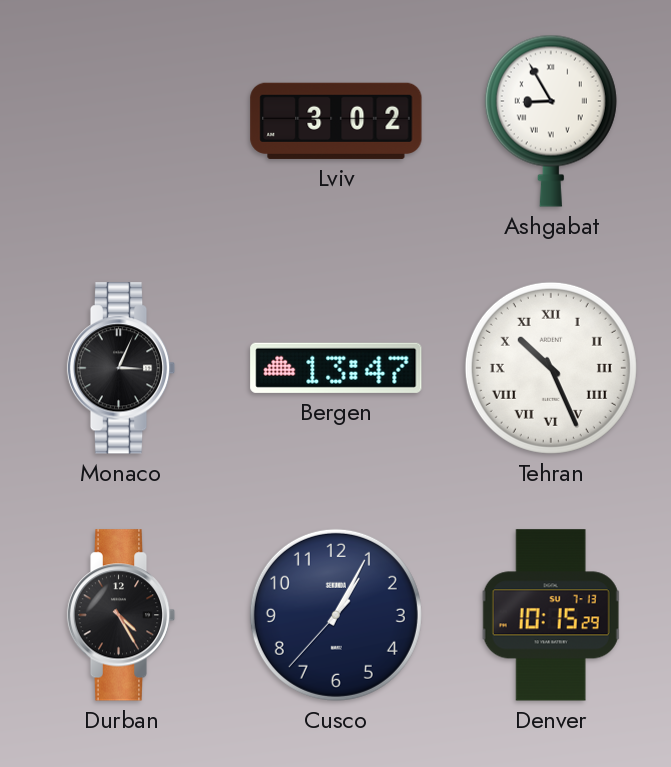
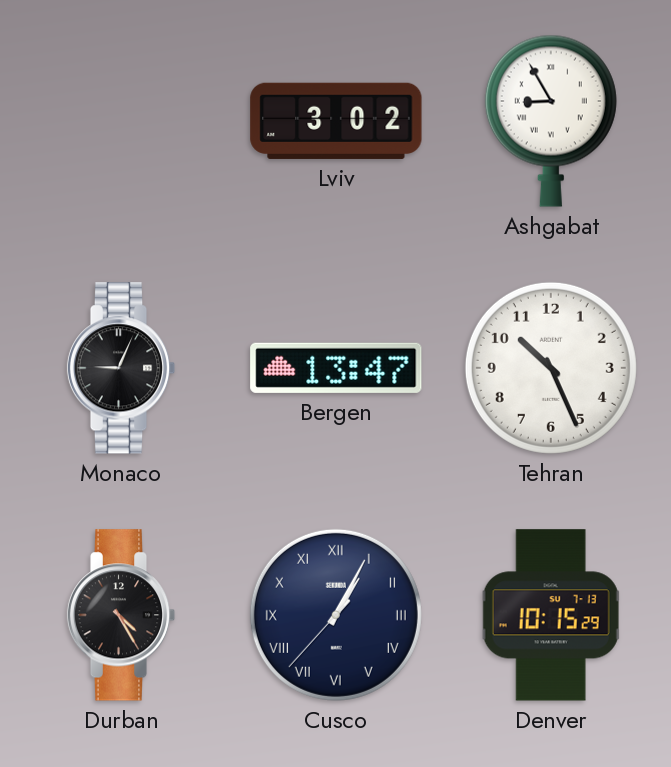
Monaco: 3:04 -> 9:04 (121, 368)
Tehran numerals: Roman -> Arabic (551, 368)
Cusco numerals: Arabic -> Roman (336, 615)
